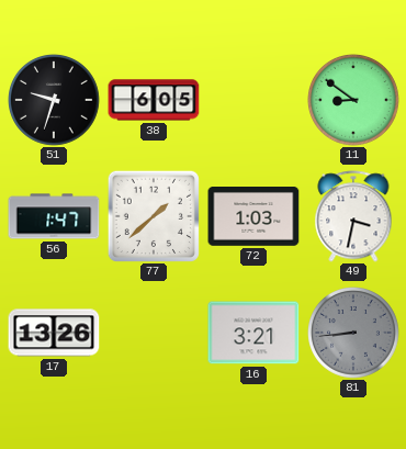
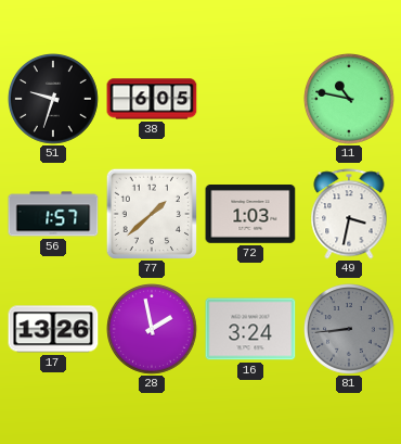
11: 8:51 -> 10:47 (350, 100)
56: 1:47 -> 1:57 (53, 214)
28: none -> 1:58 (153, 330)
16: 3:21 -> 3:24 (250, 329)
